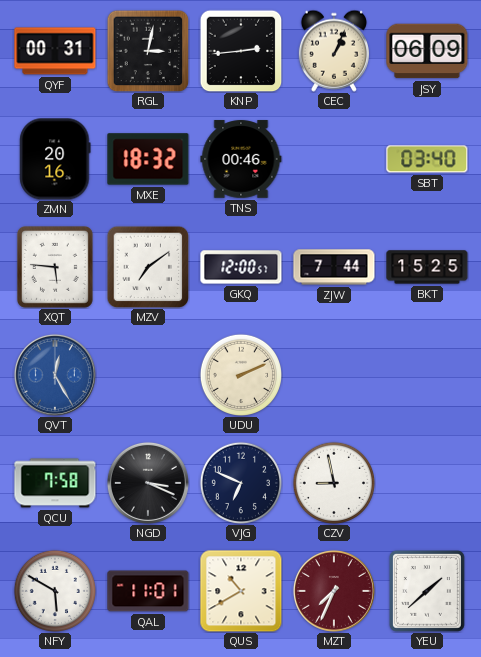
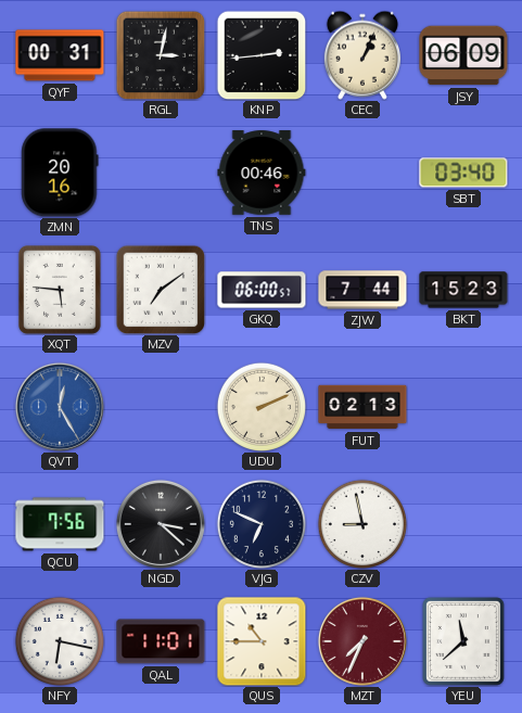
MXE: 18:32 -> none (148, 159)
GKQ: 12:00 -> 06:00 (262, 290)
BKT: 15:25 -> 15:23 (463, 290)
FUT: none -> 02:13 (362, 407)
QCU: 7:58 -> 7:56 (60, 524)
NGD: 3:19 -> 3:22 (161, 524)
NFY: 5:50 -> 6:17 (59, 640)
QUS: 10:40 -> 10:45 (262, 641)
YEU: 1:38 -> 11:38 (463, 641)
